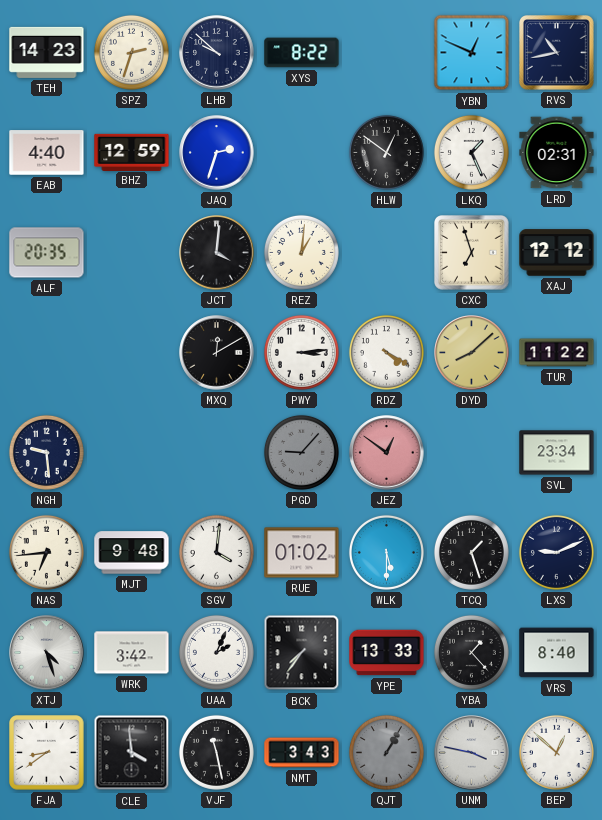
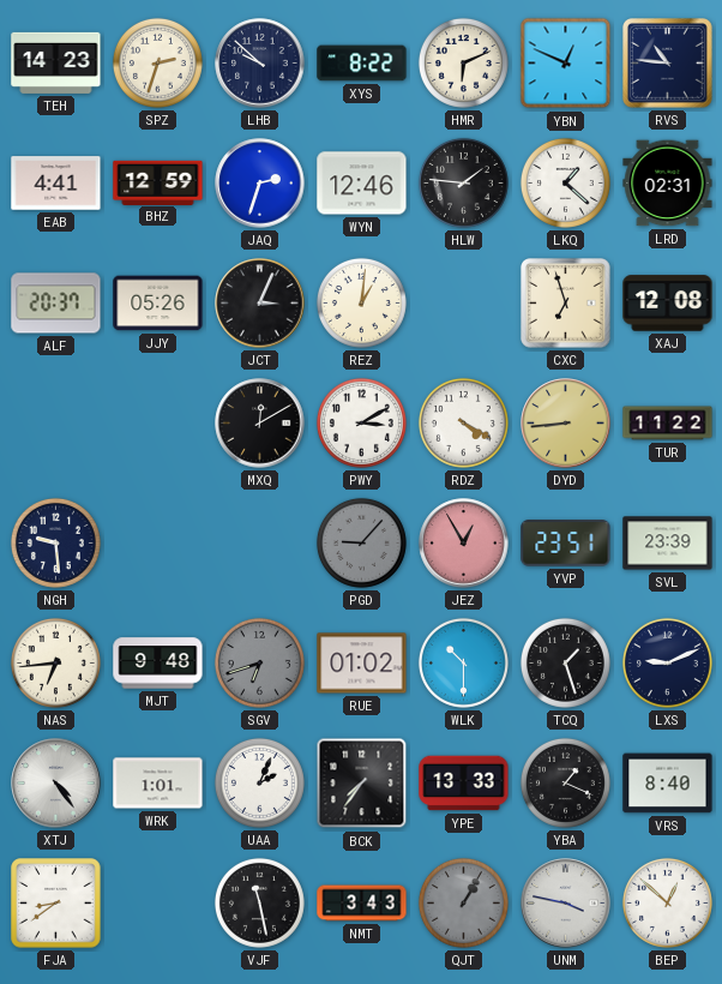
HMR: none -> 6:11 (463, 62)
RVS: 10:43 -> 10:46 (668, 64)
EAB: 4:40 -> 4:41 (56, 184)
WYN: none -> 12:46 (362, 184)
HLW: 12:51 -> 1:46 (463, 182)
LKQ: 1:26 -> 1:22 (565, 182)
ALF: 20:35 -> 20:37 (56, 304)
JJY: none -> 05:26 (158, 304)
JCT: 4:01 -> 3:04 (260, 304)
XAJ: 12:12 -> 12:08 (668, 304)
PWY: 3:14 -> 3:10 (361, 422)
DYD: 8:08 -> 8:44 (566, 424)
JEZ: 12:51 -> 12:55 (464, 544)
YVP: none -> 23:51 (566, 544)
SVL: 23:34 -> 23:39 (668, 544)
SGV: 4:01 -> 6:42 (259, 662)
SGV dial: white -> grey (259, 662)
WLK: 5:30 -> 10:30 (463, 662)
XTJ: 4:27 -> 4:24 (56, 784)
WRK: 3:42 -> 1:01 (158, 784)
YBA: 1:23 -> 1:19 (565, 782)
CLE: 3:59 -> none (132, 753)
